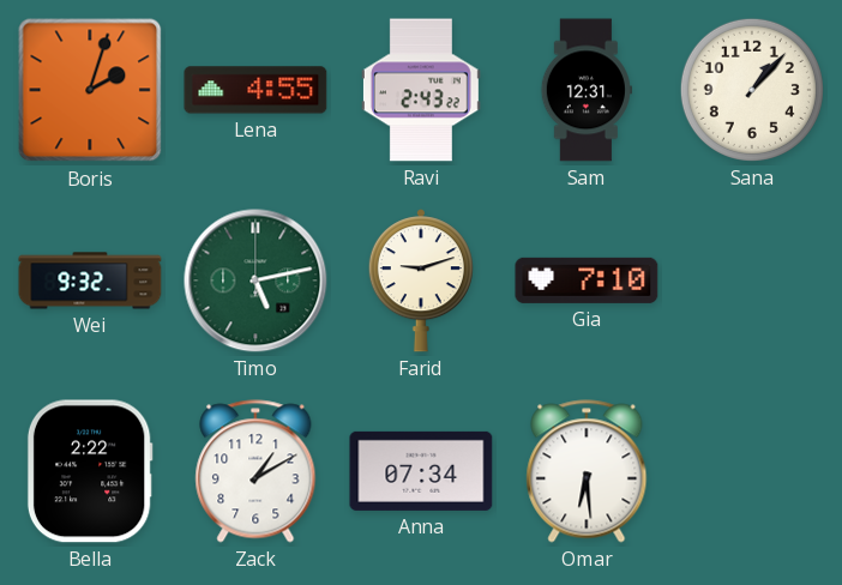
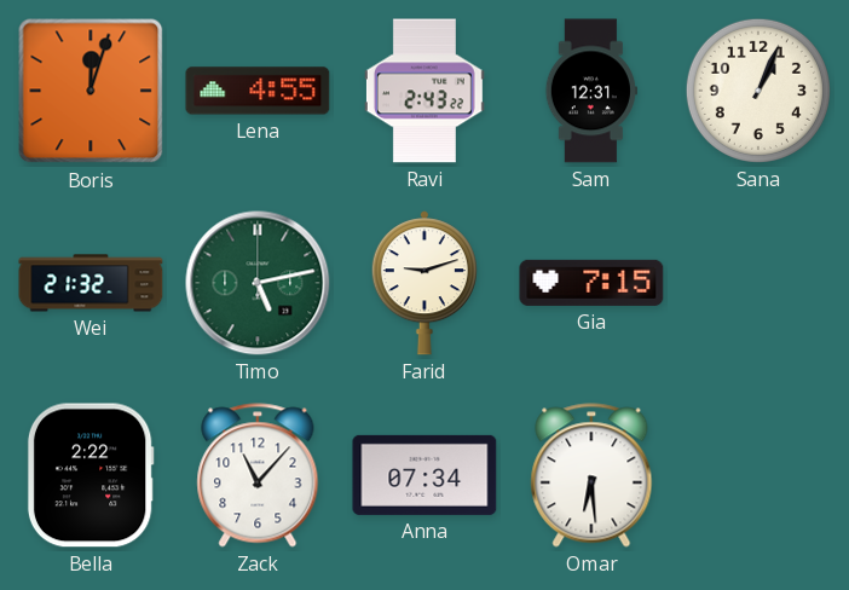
Boris: 2:03 -> 12:03 (91, 91)
Sana: 1:07 -> 1:04 (758, 91)
Wei: 9:32 -> 21:32 (91, 283)
Gia: 7:10 -> 7:15 (591, 283)
Zack: 1:10 -> 11:07 (258, 475)
